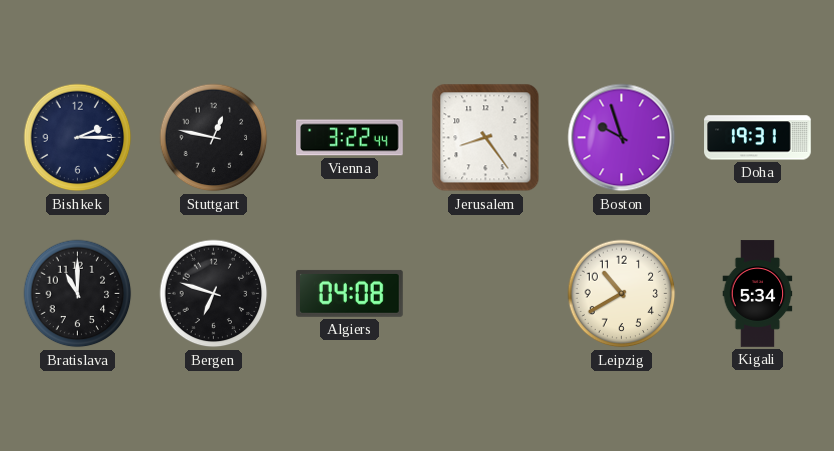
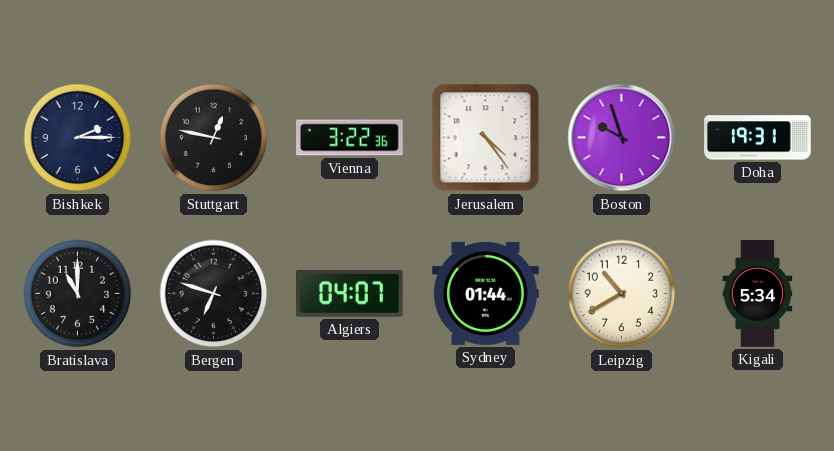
Vienna: 3:22:44 -> 3:22:36 (350, 138)
Jerusalem: 8:24 -> 4:24 (486, 138)
Algiers: 04:08 -> 04:07 (349, 293)
Sydney: none -> 01:44 (486, 293)
